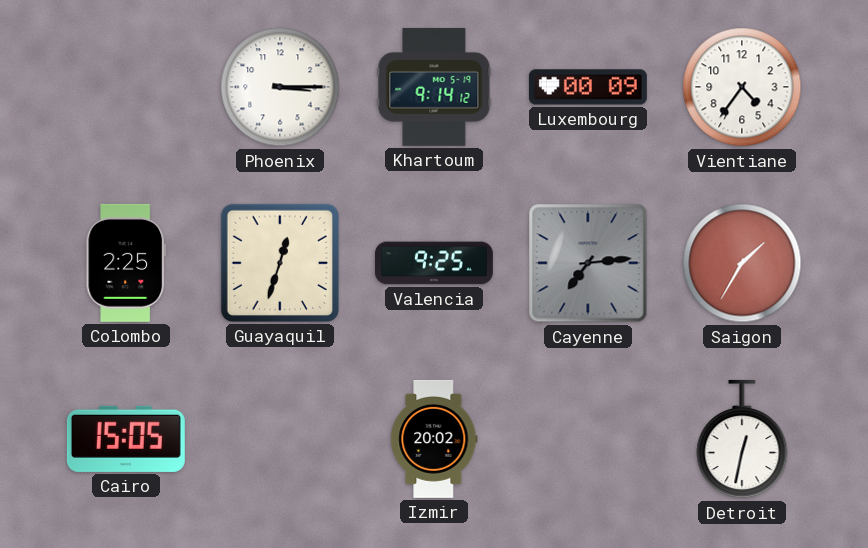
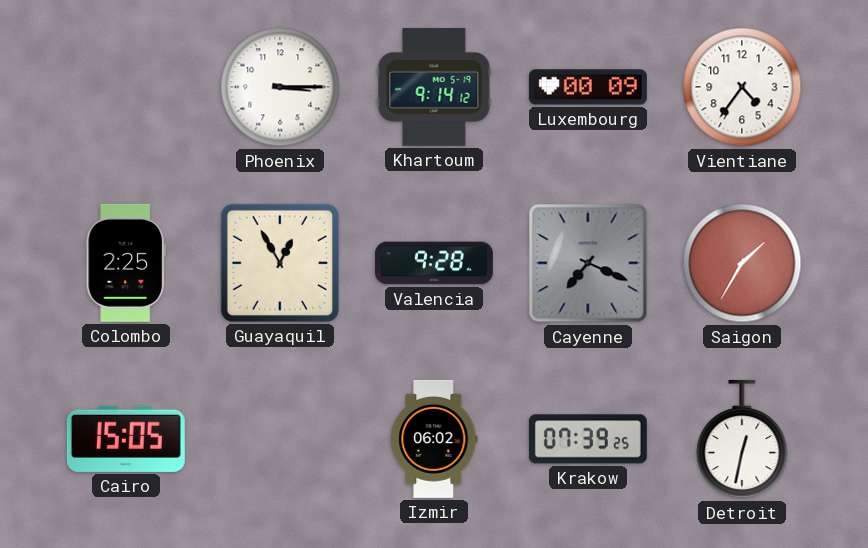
Guayaquil: 12:33 -> 12:55 (279, 263)
Valencia: 9:25 -> 9:28 (434, 263)
Cayenne: 7:14 -> 7:19 (588, 263)
Izmir: 20:02 -> 06:02 (434, 439)
Krakow: none -> 07:39 (588, 439)
